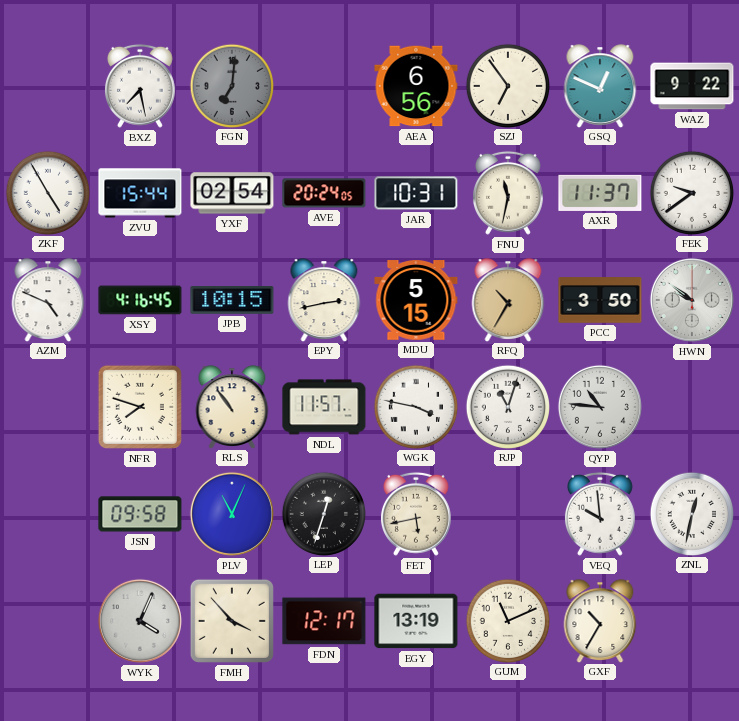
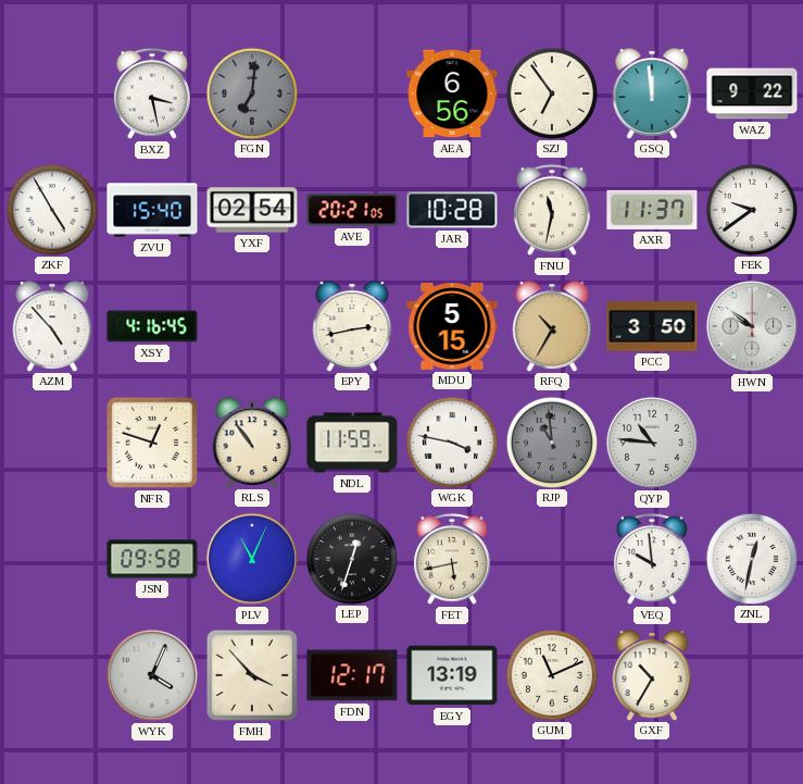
BXZ: 7:28 -> 3:28 (152, 94)
GSQ: 12:49 -> 11:59 (652, 94)
ZVU: 15:44 -> 15:40 (152, 210)
AVE: 20:24 -> 20:21 (352, 210)
JAR: 10:31 -> 10:28 (452, 210)
AZM: 4:49 -> 4:53 (52, 326)
JPB: 10:15 -> none (232, 301)
NFR: 7:48 -> 12:48 (152, 443)
NDL: 11:57 -> 11:59 (352, 443)
RJP: 11:03 -> 10:59 (551, 441)
RJP dial: white -> grey (551, 441)
